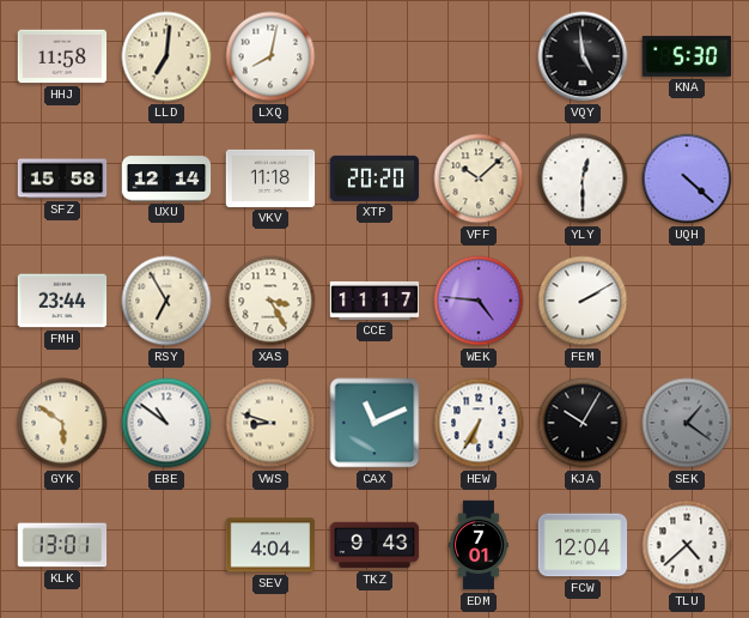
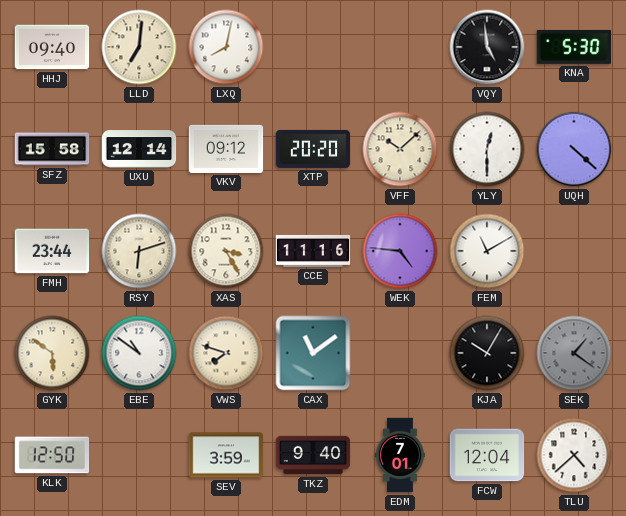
HHJ: 11:58 -> 09:40 (52, 47)
VKV: 11:18 -> 09:12 (226, 149)
RSY: 6:55 -> 6:12 (139, 251)
CCE: 11:17 -> 11:16 (313, 251)
FEM: 2:10 -> 11:10 (487, 251)
VWS: 8:48 -> 7:48 (226, 353)
CAX: 11:11 -> 11:09 (313, 353)
HEW: 6:35 -> none (479, 423)
KLK: 13:01 -> 12:50 (52, 455)
SEV: 4:04 -> 3:59 (226, 455)
TKZ: 9:43 -> 9:40 (313, 455)
